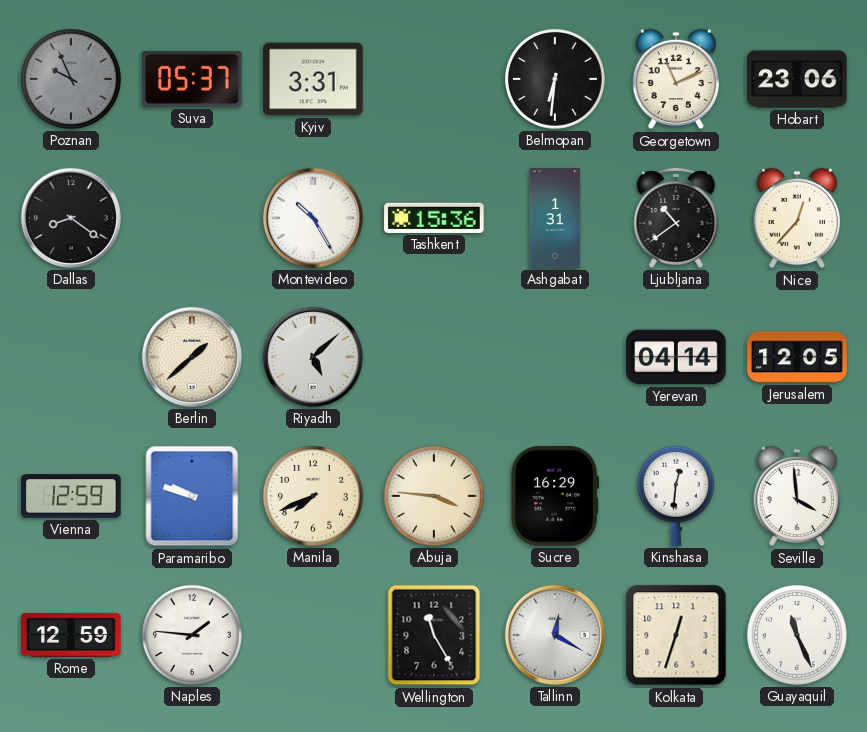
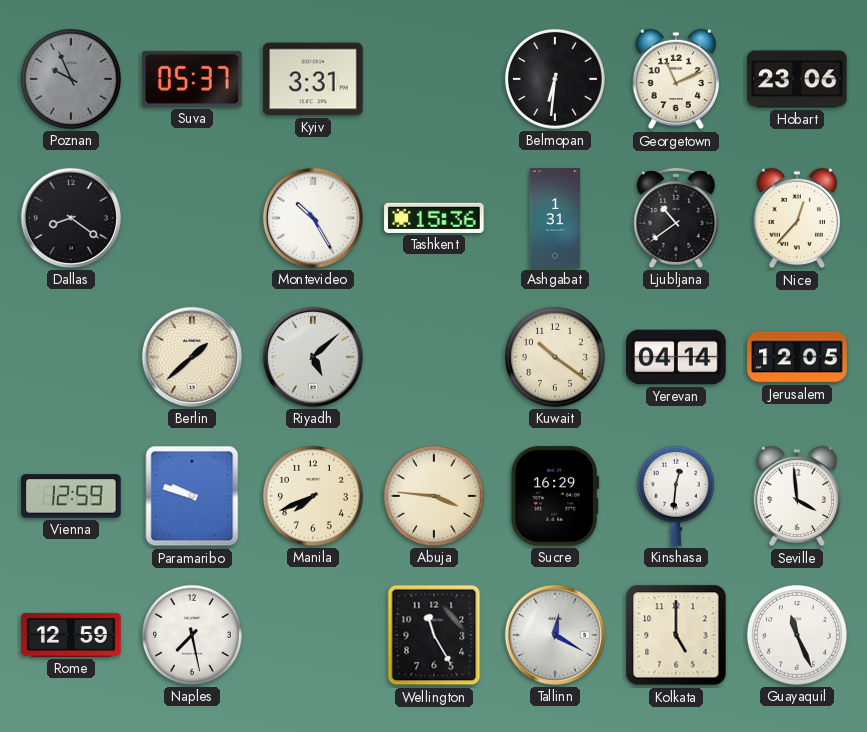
Kuwait: none -> 10:21 (555, 357)
Naples: 1:46 -> 7:28 (192, 635)
Kolkata: 12:33 -> 5:00 (676, 635)
